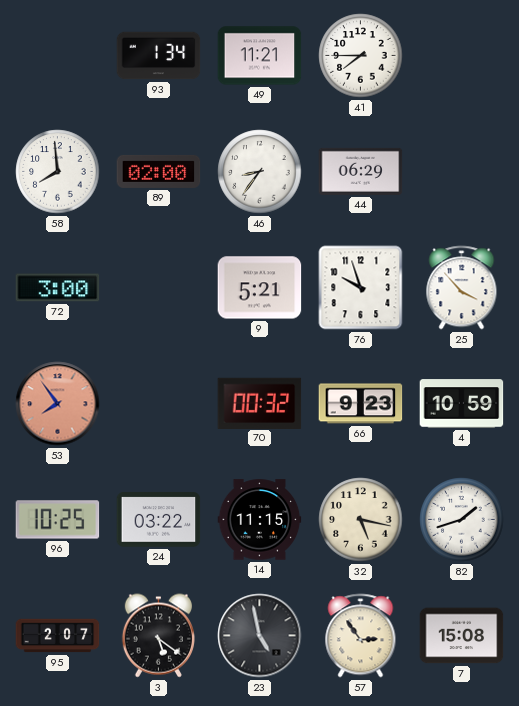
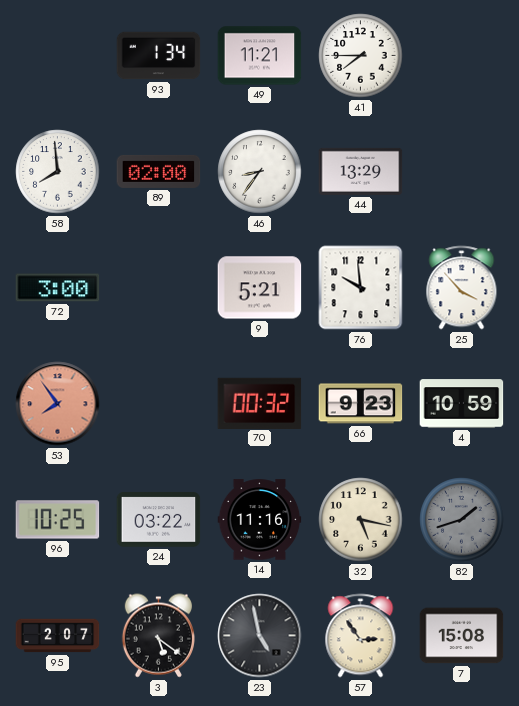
44: 06:29 -> 13:29 (361, 171)
76: 9:57 -> 9:59 (361, 288)
14: 11:15 -> 11:16 (260, 520)
82 dial: white -> grey (462, 520)
